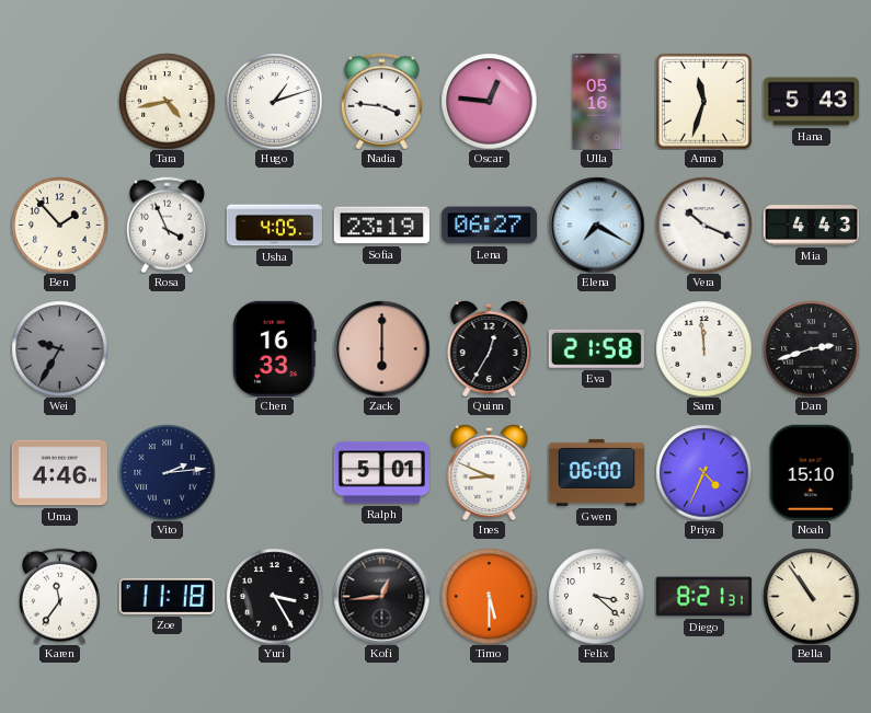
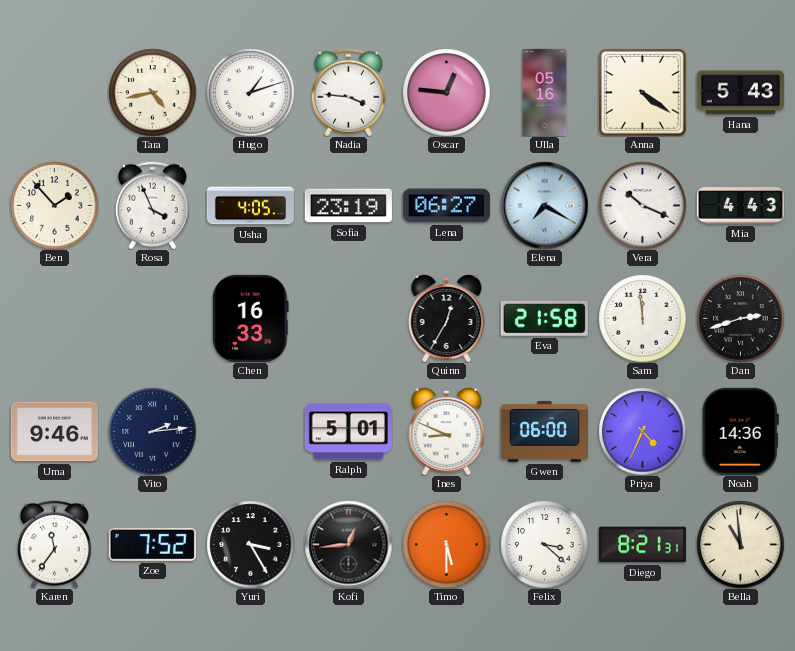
Anna: 11:33 -> 4:21 (643, 93)
Wei: 9:35 -> none (59, 348)
Zack: 6:00 -> none (381, 348)
Uma: 4:46 -> 9:46 (54, 432)
Noah: 15:10 -> 14:36 (740, 431)
Zoe: 11:18 -> 7:52 (152, 544)
Bella: 10:54 -> 10:59 (740, 544)
